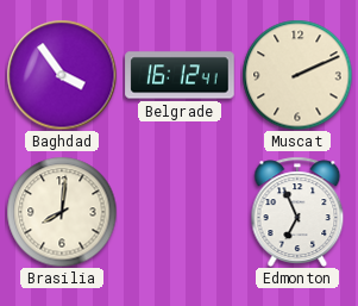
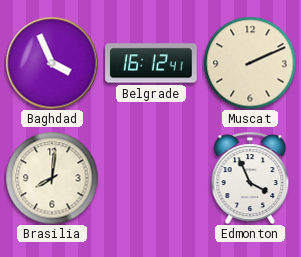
Baghdad: 3:54 -> 3:56 (52, 63)
Edmonton: 6:56 -> 3:56 (250, 177)
